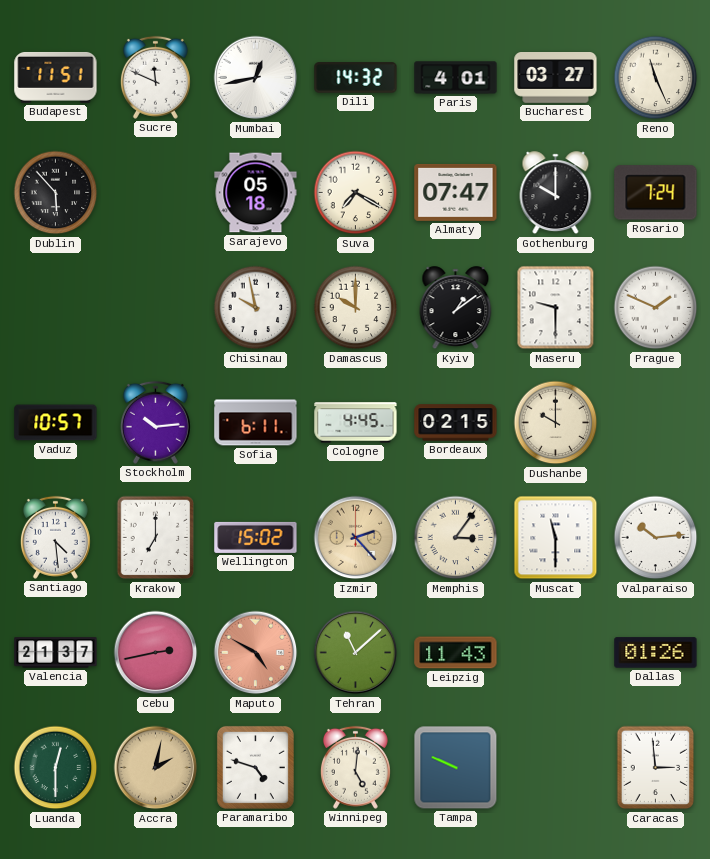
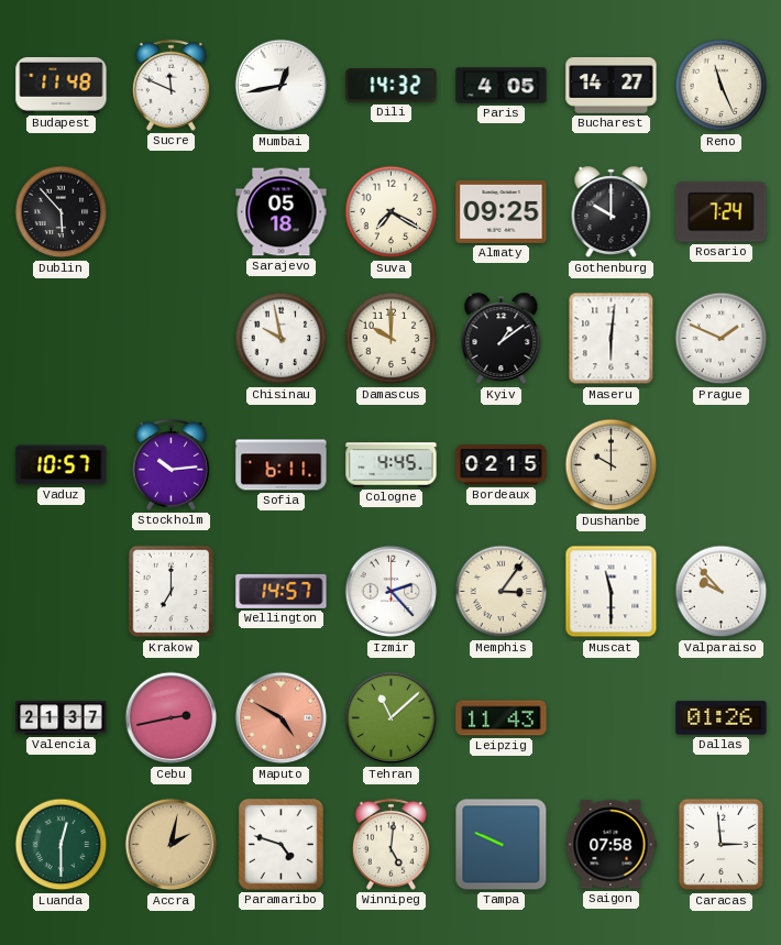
Budapest: 11:51 -> 11:48 (62, 85)
Paris: 4:01 -> 4:05 (502, 86)
Bucharest: 03:27 -> 14:27 (612, 86)
Almaty: 07:47 -> 09:25 (502, 211)
Maseru: 9:30 -> 6:01 (612, 339)
Santiago: 4:29 -> none (55, 537)
Wellington: 15:02 -> 14:57 (282, 591)
Izmir dial: champagne -> white (392, 592)
Valparaiso: 10:14 -> 9:53 (722, 592)
Saigon: none -> 07:58 (610, 845)
